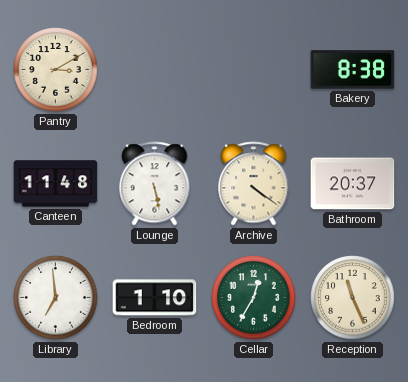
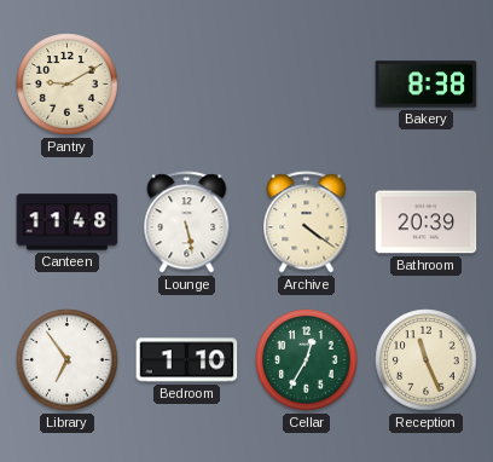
Pantry: 3:10 -> 9:10 (68, 85)
Bathroom: 20:37 -> 20:39 (427, 223)
Library: 6:59 -> 6:54 (68, 360)
